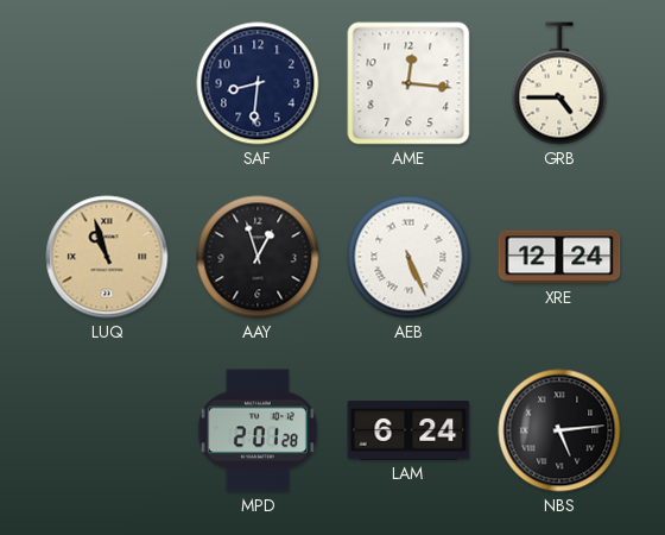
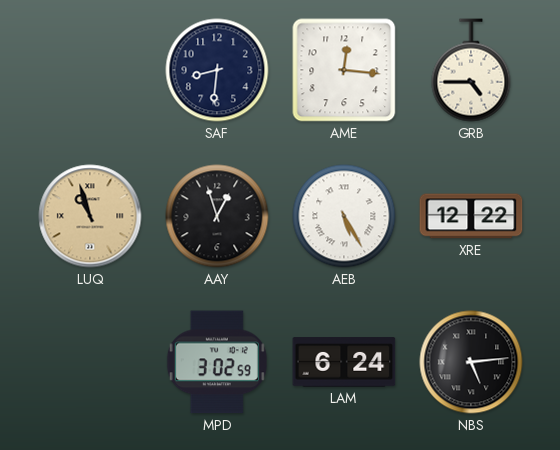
AEB: 5:26 -> 5:25 (344, 216)
XRE: 12:24 -> 12:22 (471, 216)
MPD: 2:01 -> 3:02 (217, 362)
